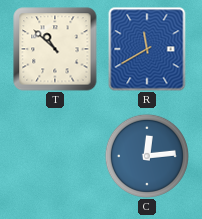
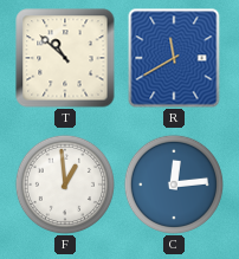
F: none -> 12:59 (65, 184)
